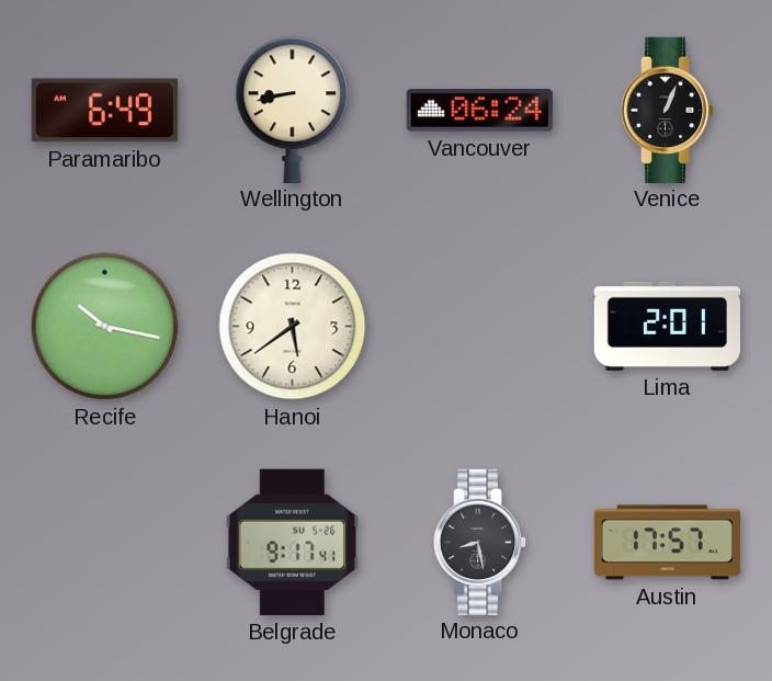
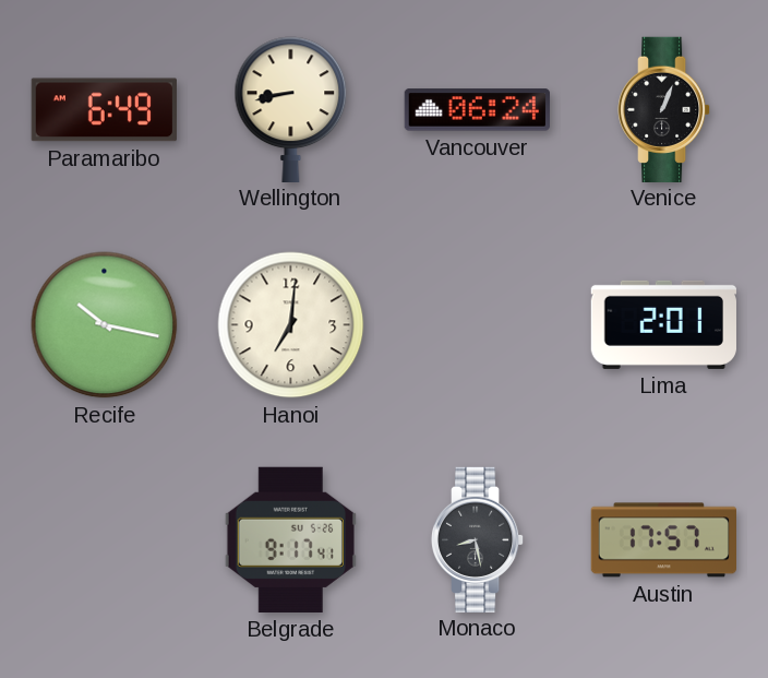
Hanoi: 5:39 -> 7:01 (291, 325)
